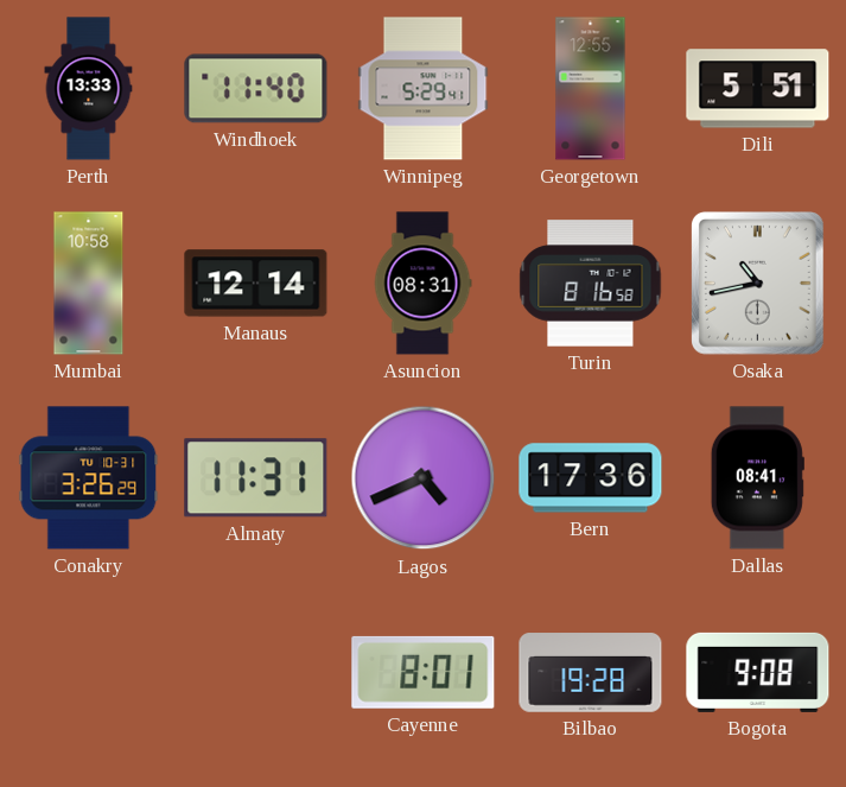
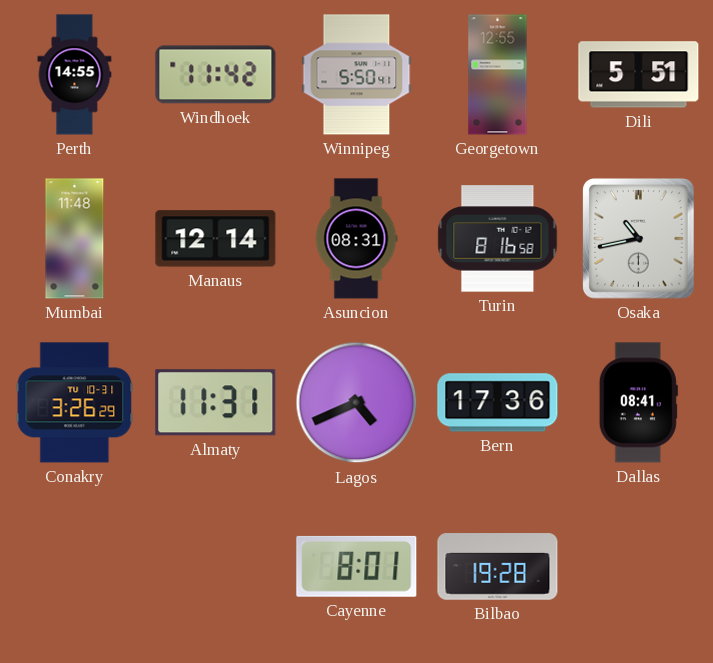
Perth: 13:33 -> 14:55 (75, 75)
Windhoek: 11:40 -> 11:42 (216, 75)
Winnipeg: 5:29 -> 5:50 (357, 75)
Mumbai: 10:58 -> 11:48 (75, 239)
Bogota: 9:08 -> none (758, 672)
